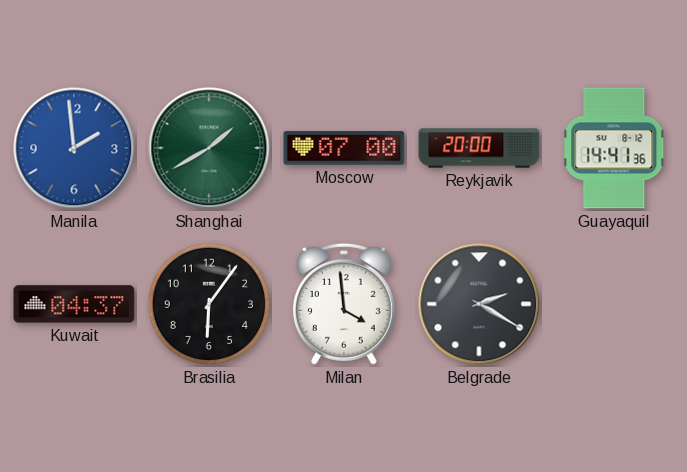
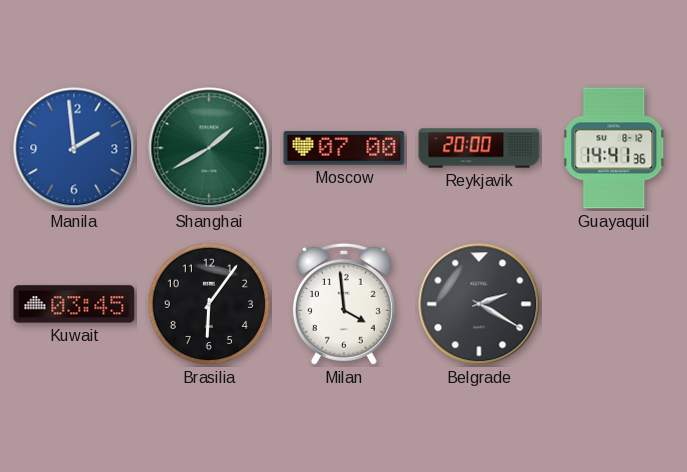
Kuwait: 04:37 -> 03:45 (74, 304)
